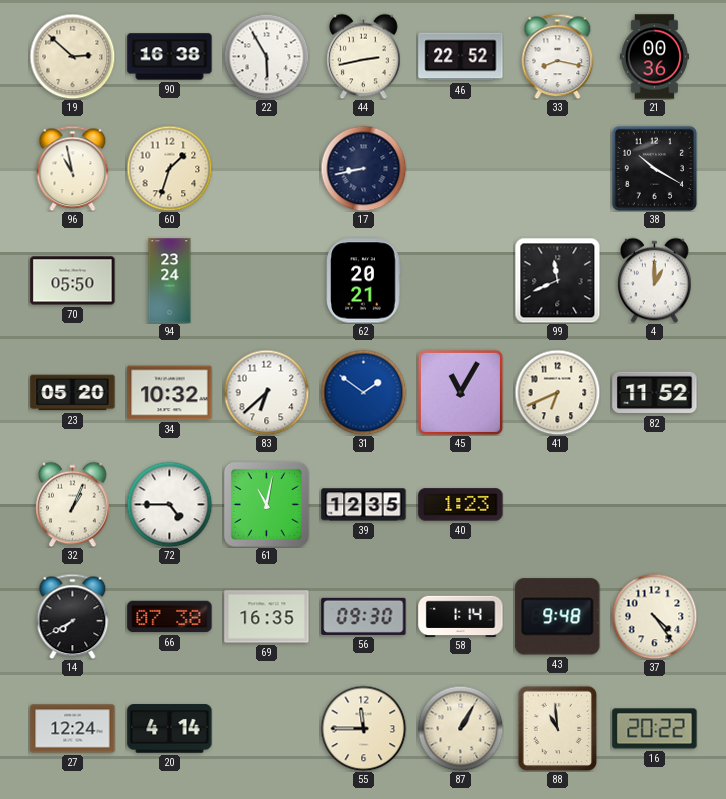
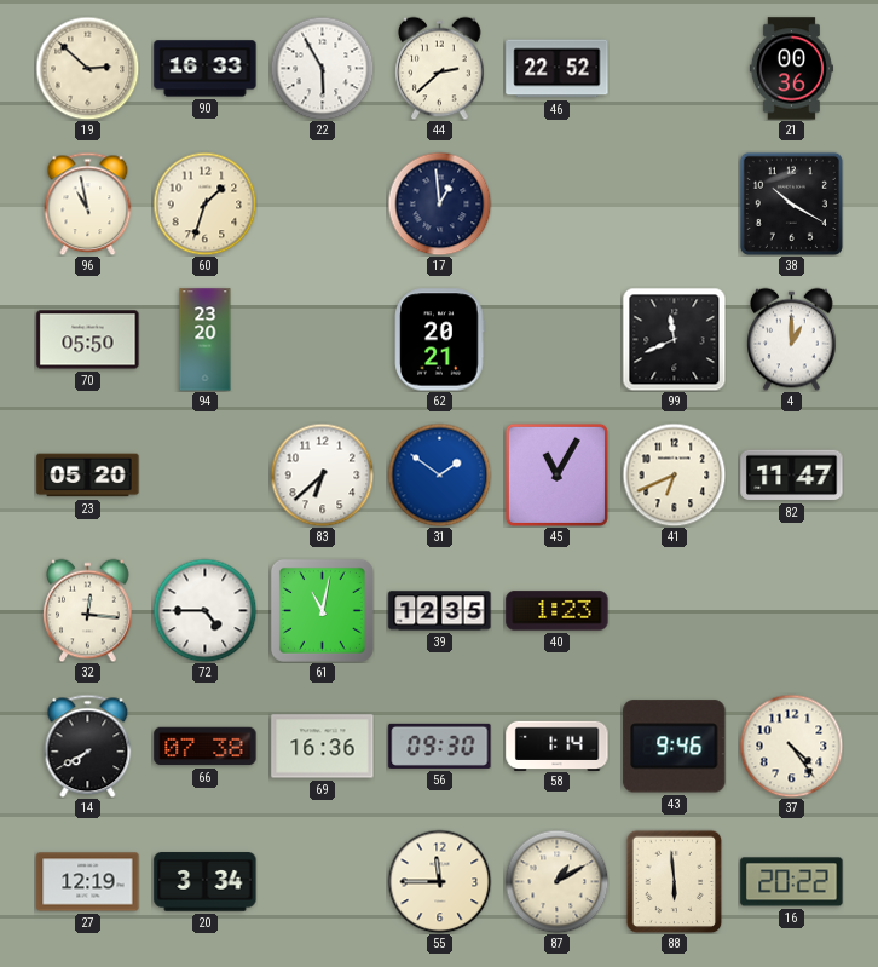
90: 16:38 -> 16:33 (206, 69)
44: 2:43 -> 2:38 (440, 68)
33: 8:17 -> none (558, 56)
17: 8:43 -> 12:59 (439, 203)
94: 23:24 -> 23:20 (206, 340)
34: 10:32 -> none (170, 393)
82: 11:52 -> 11:47 (792, 476)
32: 1:04 -> 12:16 (88, 610)
69: 16:35 -> 16:36 (323, 747)
43: 9:48 -> 9:46 (675, 747)
27: 12:24 -> 12:19 (88, 882)
20: 4:14 -> 3:34 (206, 882)
87: 1:05 -> 1:10 (556, 881)
88: 10:59 -> 5:59 (675, 881)
